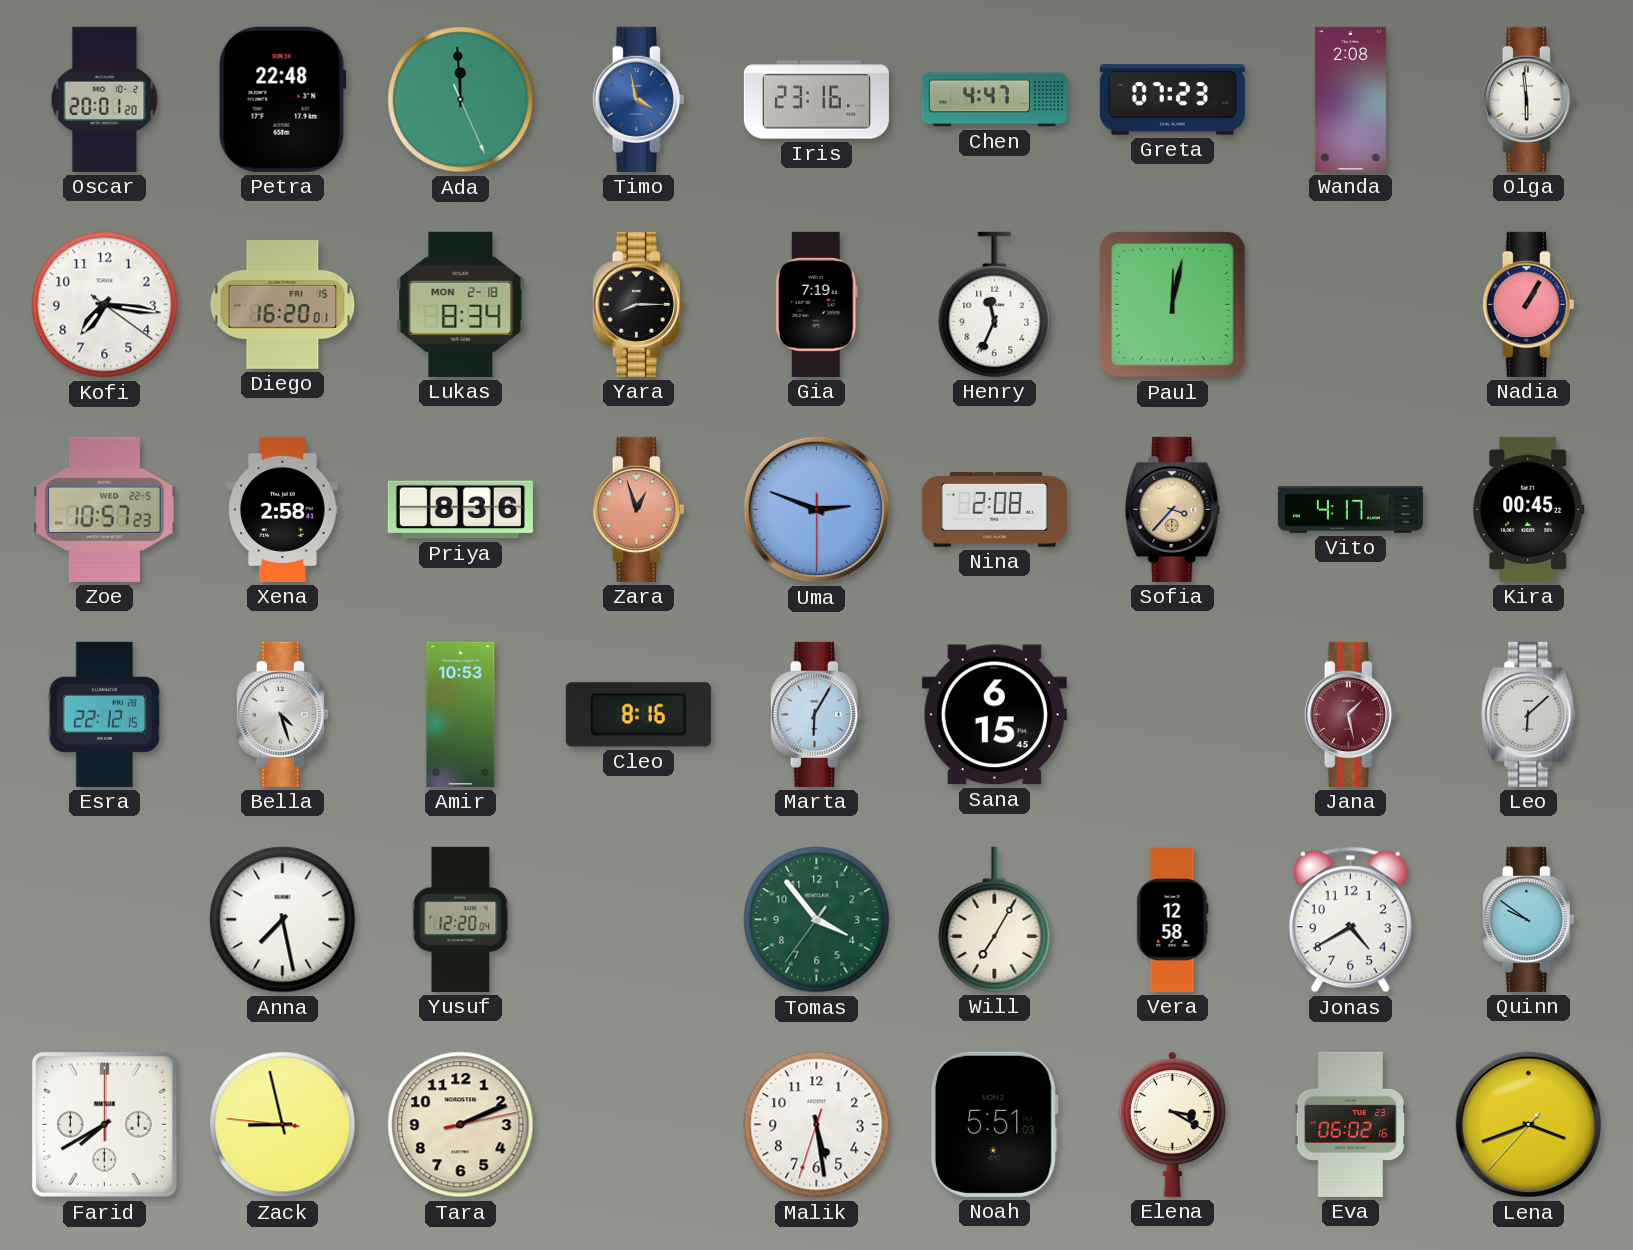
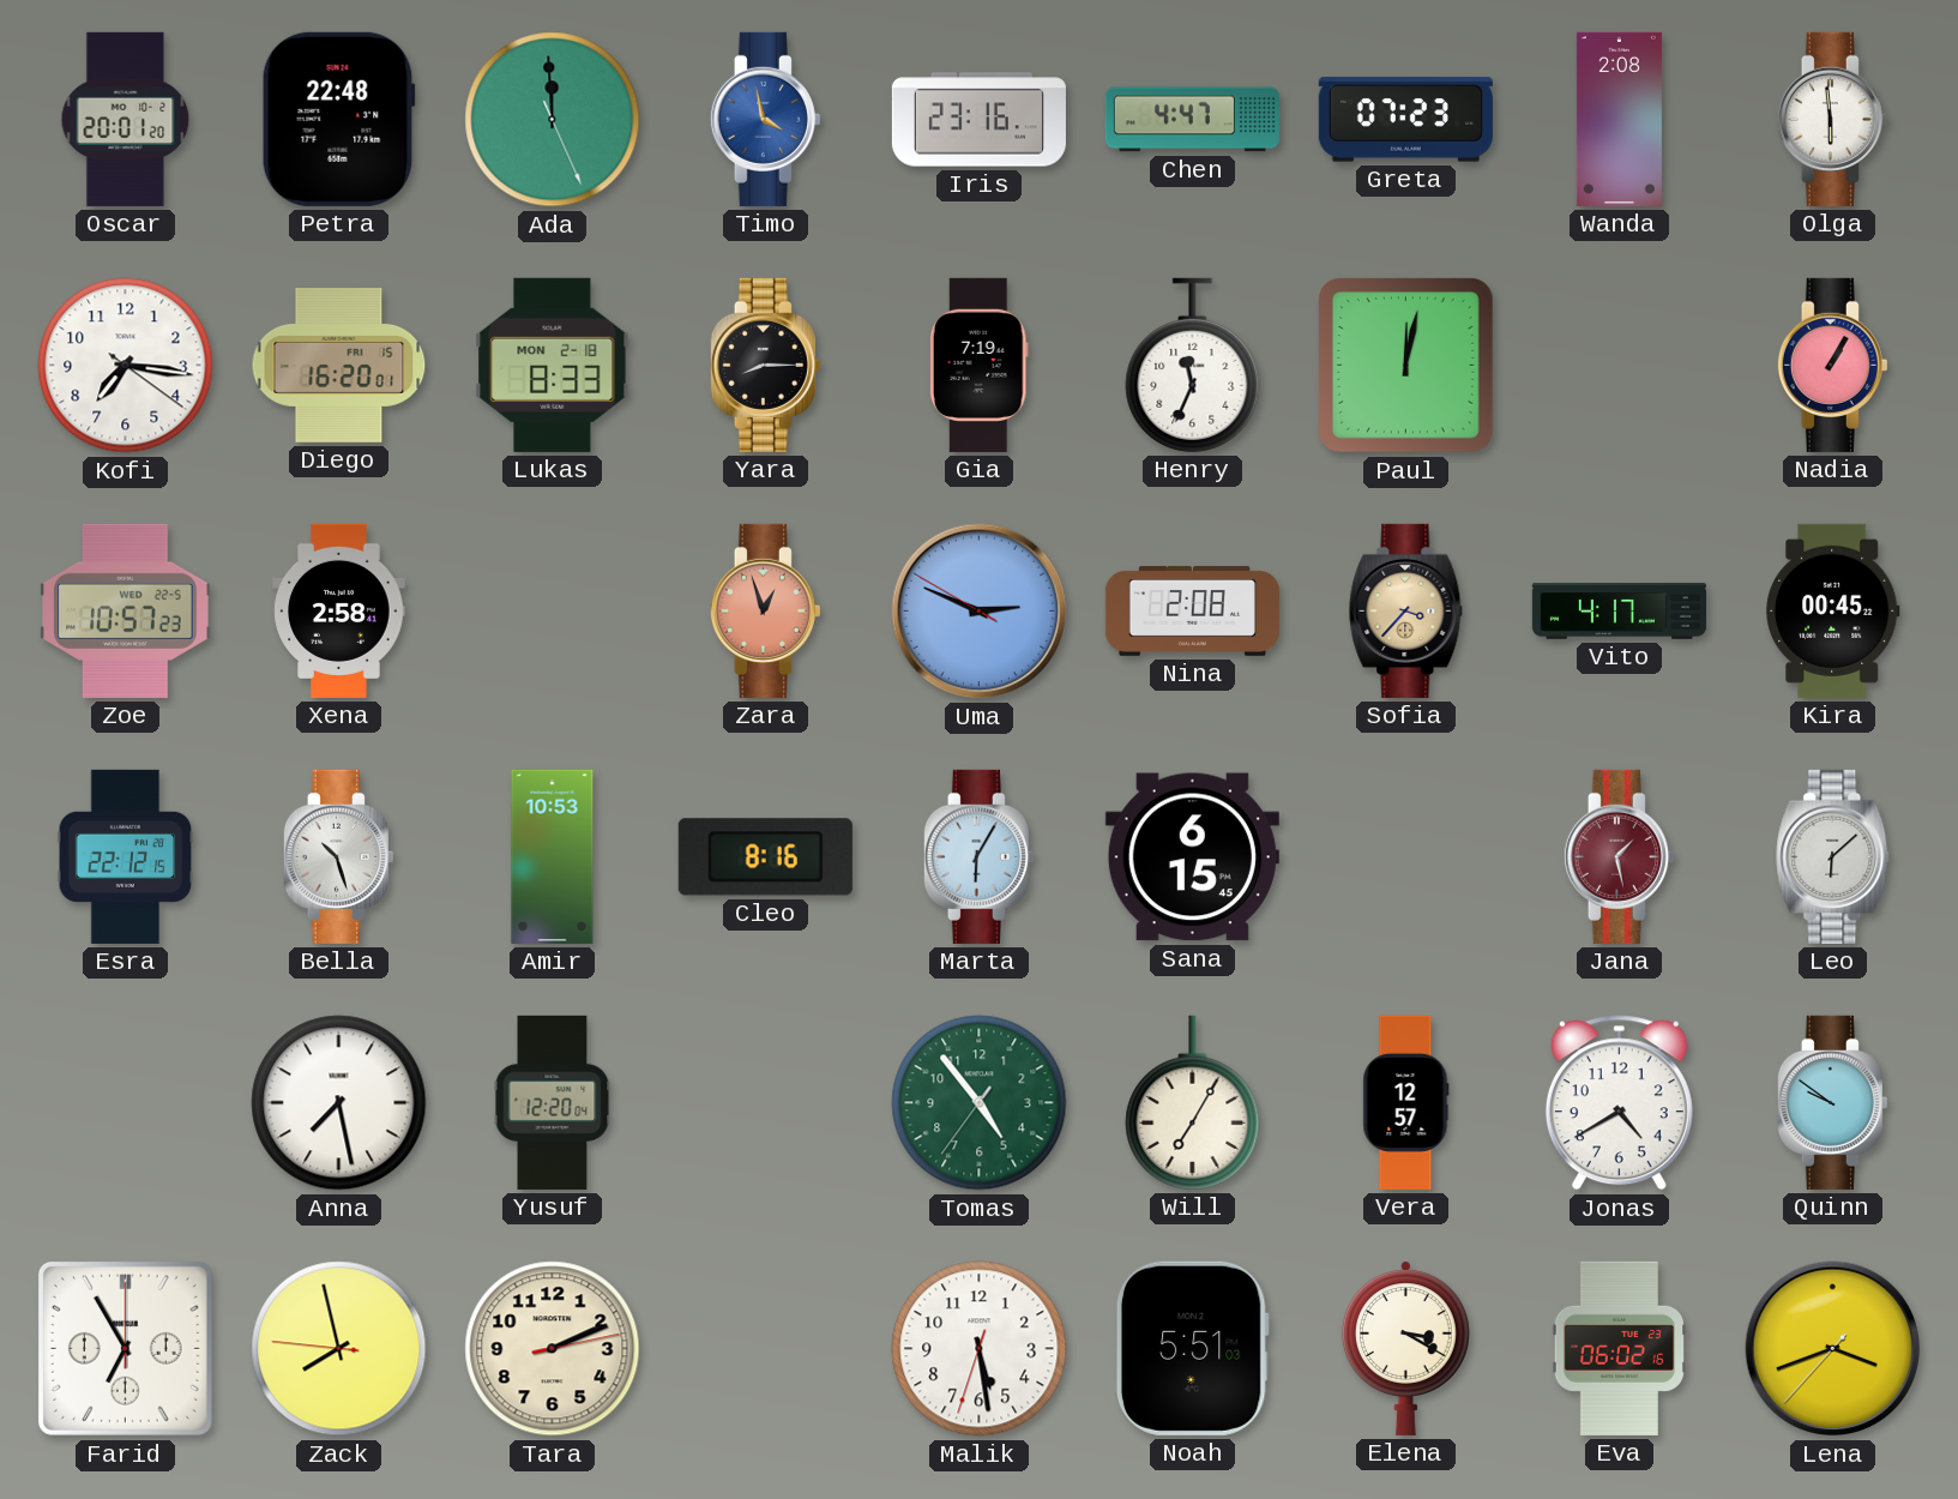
Lukas: 8:34 -> 8:33 (553, 365)
Priya: 8:36 -> none (460, 510)
Uma: 2:48:30 -> 2:48:50 (980, 612)
Bella: 4:27 -> 10:27 (338, 856)
Tomas: 3:53 -> 4:53 (980, 1103)
Vera: 12:58 -> 12:57 (1406, 1102)
Farid: 7:40 -> 6:55 (125, 1348)
Zack: 8:57 -> 7:57 (339, 1349)
